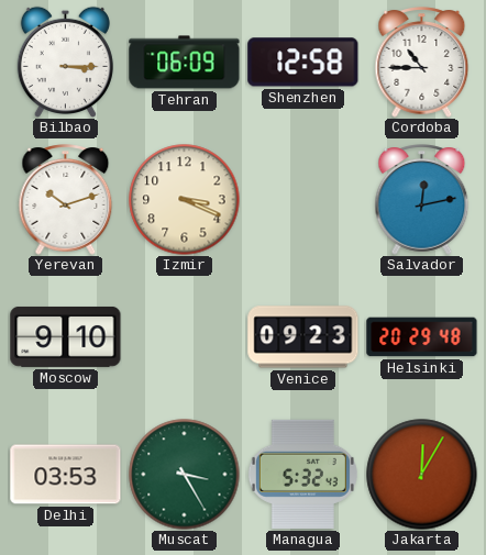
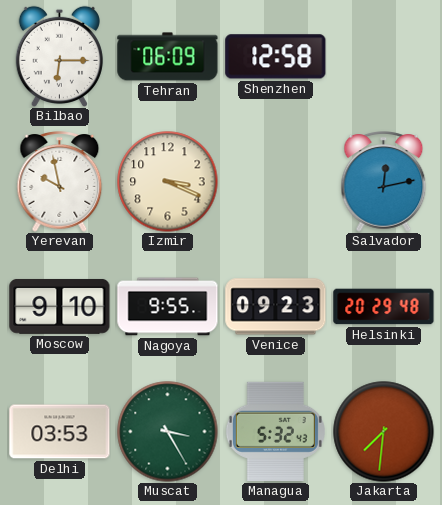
Bilbao: 3:15 -> 6:15 (59, 56)
Cordoba: 10:45 -> none (422, 63)
Yerevan: 10:12 -> 9:58 (60, 182)
Nagoya: none -> 9:55 (168, 307)
Jakarta: 12:05 -> 7:31 (384, 432)
